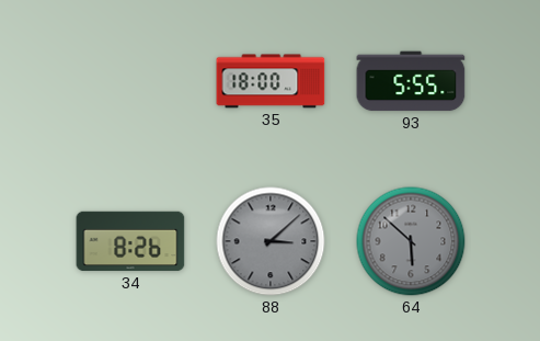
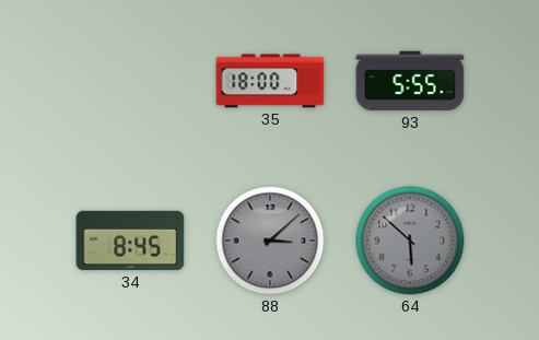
34: 8:26 -> 8:45 (130, 241)
